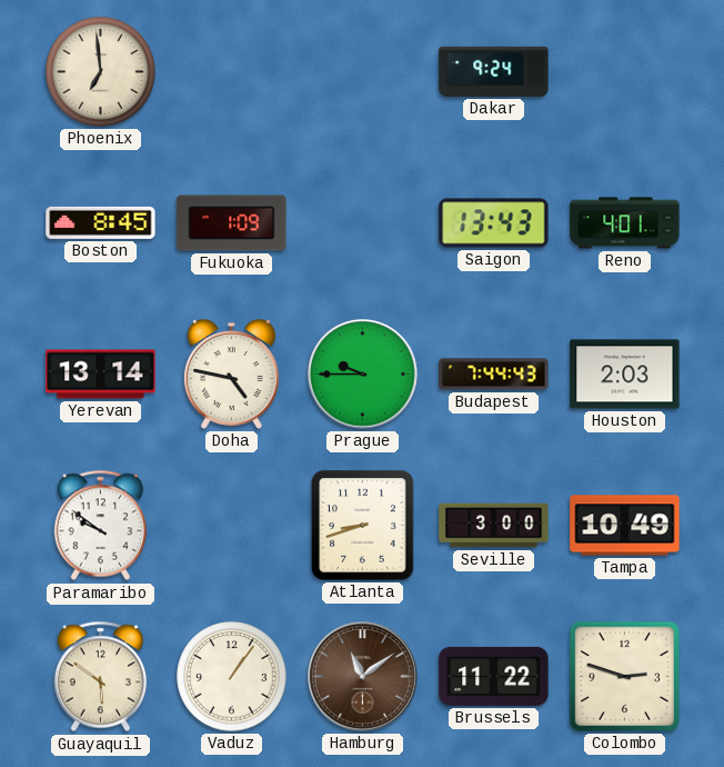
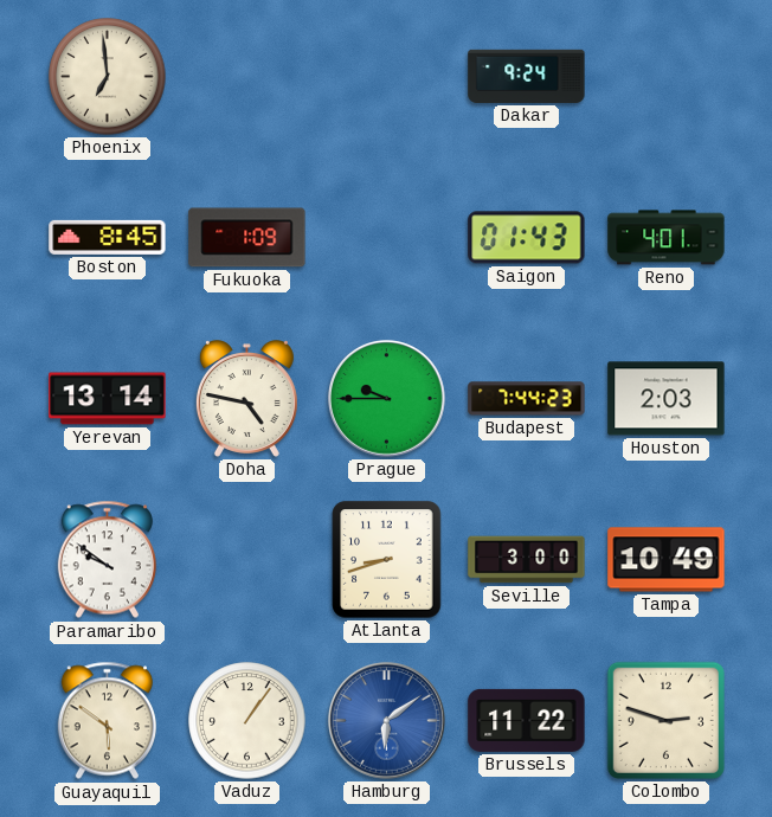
Saigon: 13:43 -> 01:43 (527, 238)
Budapest: 7:44:43 -> 7:44:23 (527, 399)
Hamburg: 11:09 -> 6:09 (387, 721)
Hamburg dial: brown -> blue (387, 721)
